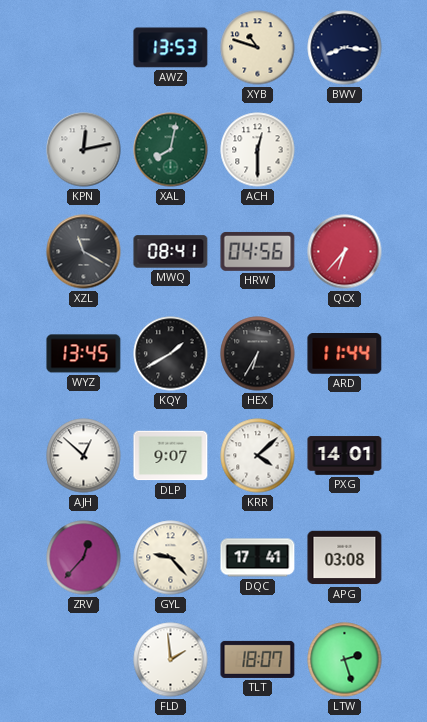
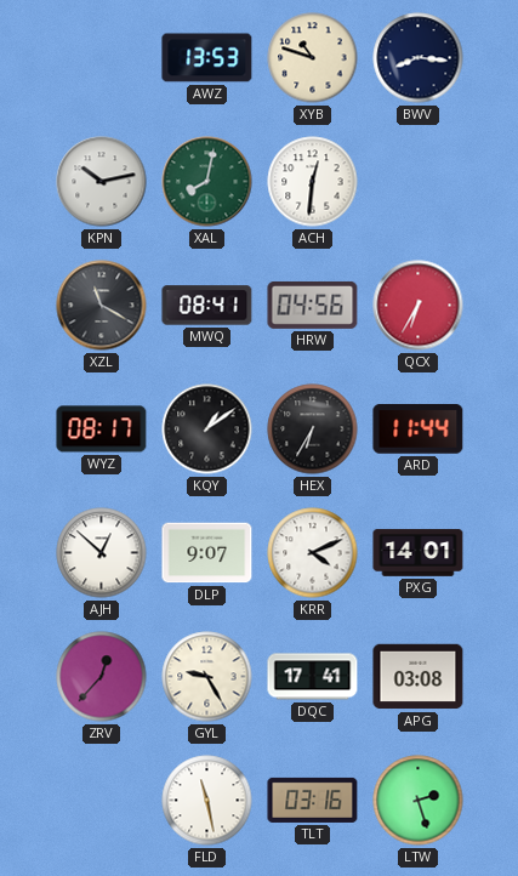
KPN: 12:13 -> 10:13 (102, 182)
ACH: 12:30 -> 12:31 (313, 182)
QCX: 6:37 -> 6:35 (419, 306)
WYZ: 13:45 -> 08:17 (102, 430)
KQY: 1:40 -> 1:09 (207, 430)
KRR: 4:08 -> 4:11 (313, 553)
GYL: 9:23 -> 9:25 (207, 677)
FLD: 1:59 -> 11:28 (207, 801)
TLT: 18:07 -> 03:16 (313, 800)
